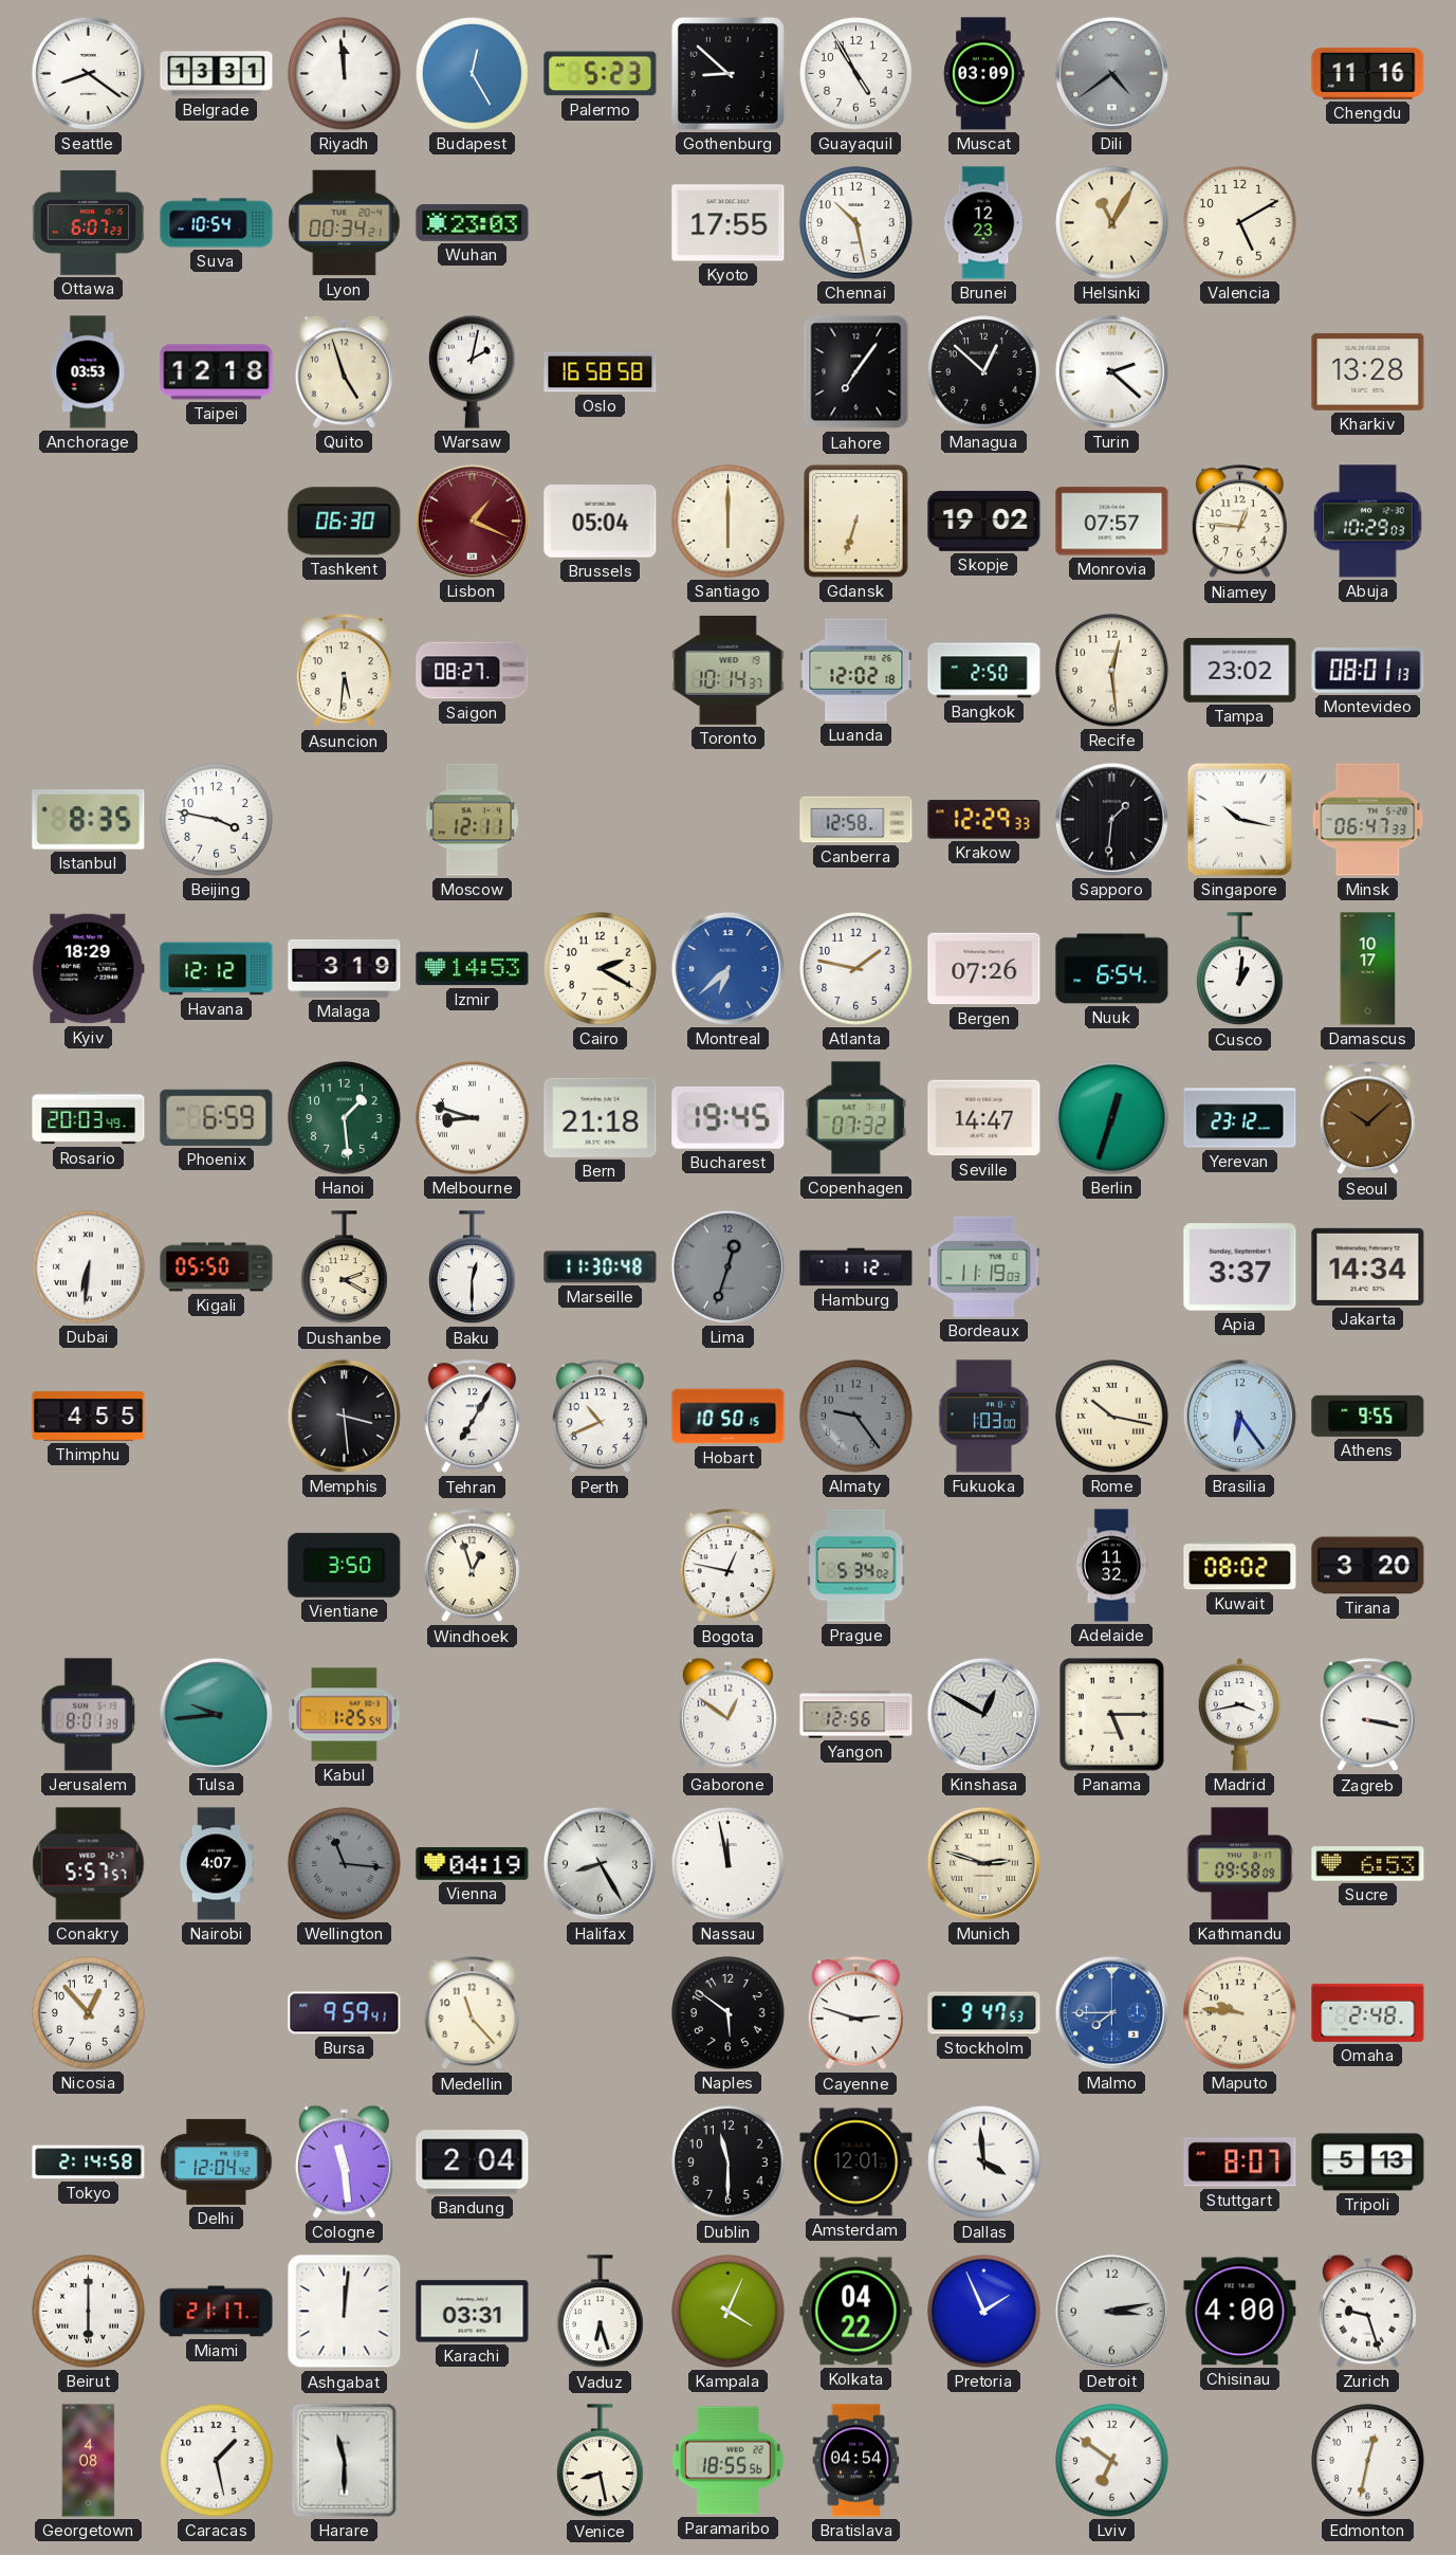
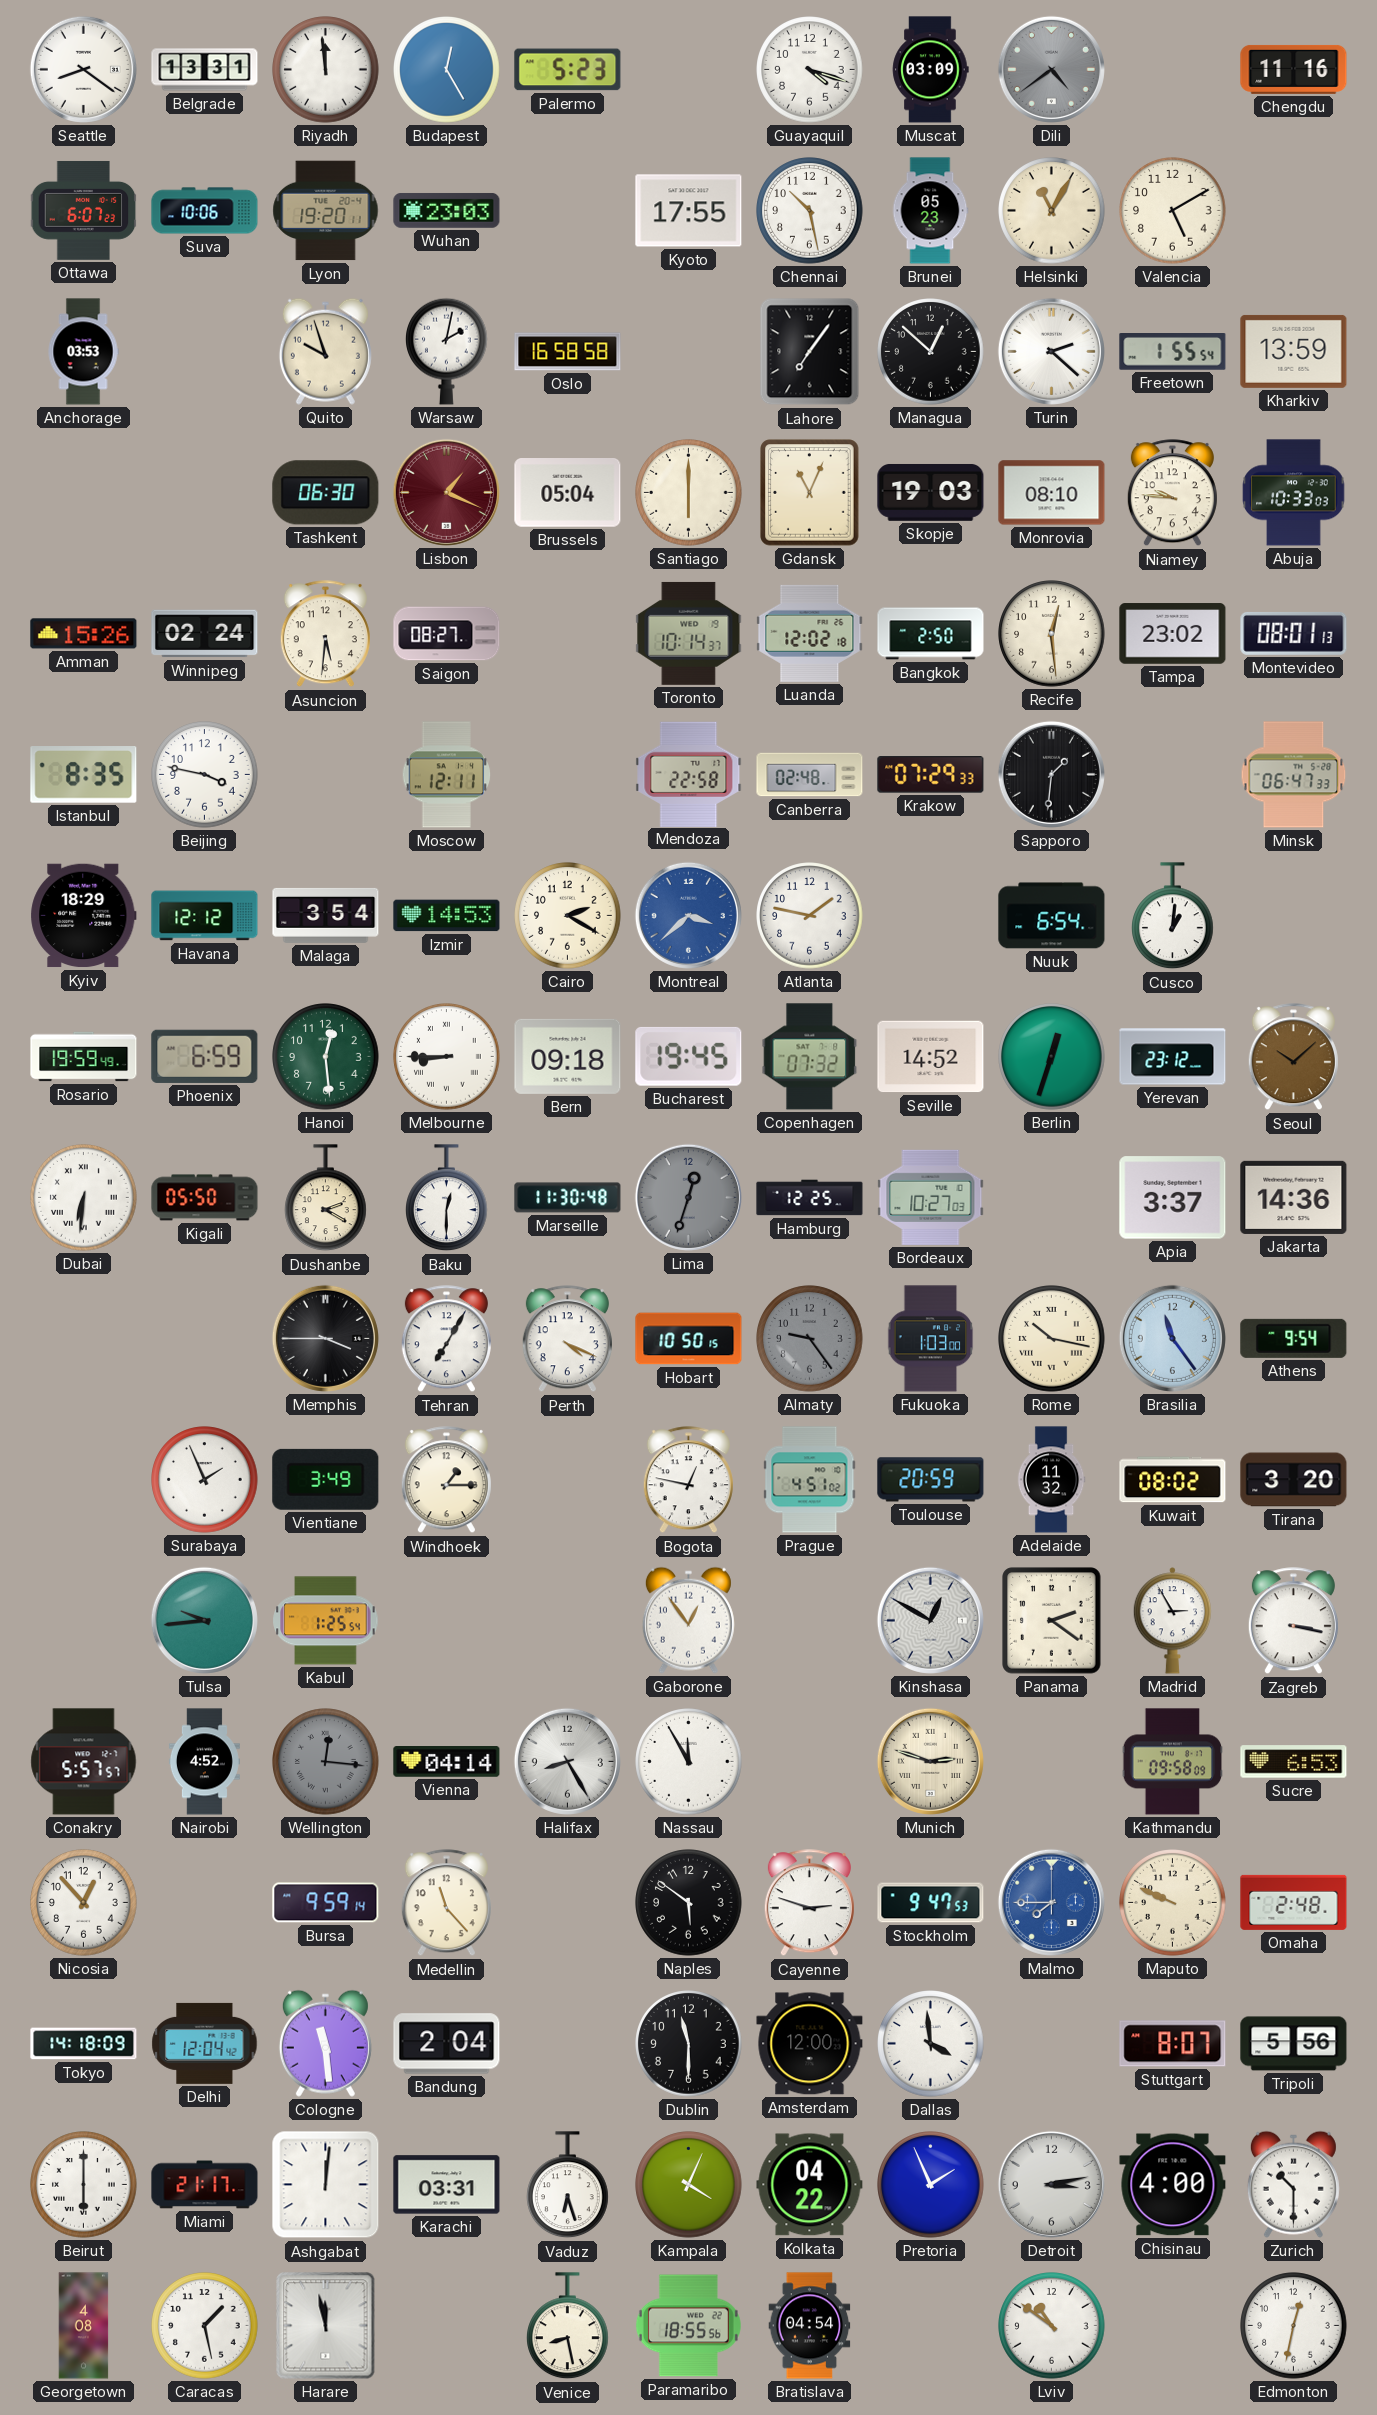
Gothenburg: 8:52 -> none (727, 73)
Guayaquil: 4:55 -> 4:18 (810, 70)
Suva: 10:54 -> 10:06 (205, 211)
Lyon: 00:34 -> 19:20 (326, 211)
Brunei: 12:23 -> 05:23 (930, 211)
Taipei: 12:18 -> none (217, 372)
Quito: 4:57 -> 9:57 (325, 351)
Freetown: none -> 1:55 (1173, 352)
Kharkiv: 13:28 -> 13:59 (1294, 351)
Gdansk: 6:33 -> 11:04 (810, 493)
Skopje: 19:02 -> 19:03 (931, 492)
Monrovia: 07:57 -> 08:10 (1052, 493)
Niamey: 12:46 -> 9:46 (1172, 493)
Abuja: 10:29 -> 10:33 (1294, 493)
Amman: none -> 15:26 (84, 634)
Winnipeg: none -> 02:24 (205, 634)
Mendoza: none -> 22:58 (689, 774)
Canberra: 12:58 -> 02:48 (810, 775)
Krakow: 12:29 -> 07:29 (931, 775)
Singapore: 10:17 -> none (1239, 819)
Malaga: 3:19 -> 3:54 (326, 915)
Montreal: 6:38 -> 3:38 (688, 915)
Bergen: 07:26 -> none (984, 969)
Damascus: 10:17 -> none (1368, 969)
Rosario: 20:03 -> 19:59 (84, 1057)
Hanoi: 1:29 -> 12:29 (326, 1057)
Melbourne: 8:48 -> 8:45 (447, 1057)
Bern: 21:18 -> 09:18 (568, 1056)
Seville: 14:47 -> 14:52 (931, 1057)
Hamburg: 1:12 -> 12:25 (810, 1198)
Bordeaux: 11:19 -> 10:27 (931, 1197)
Jakarta: 14:34 -> 14:36 (1294, 1197)
Thimphu: 4:55 -> none (89, 1417)
Memphis: 3:29 -> 3:45 (325, 1338)
Perth: 10:41 -> 4:19 (567, 1339)
Brasilia: 6:24 -> 11:24 (1172, 1338)
Athens: 9:55 -> 9:54 (1294, 1338)
Surabaya: none -> 1:56 (205, 1480)
Vientiane: 3:50 -> 3:49 (326, 1479)
Windhoek: 12:57 -> 1:15 (446, 1480)
Prague: 5:34 -> 4:51 (810, 1480)
Toulouse: none -> 20:59 (931, 1480)
Jerusalem: 8:01 -> none (88, 1715)
Gaborone: 12:51 -> 12:54 (688, 1620)
Yangon: 12:56 -> none (856, 1715)
Panama: 5:15 -> 2:21 (1052, 1621)
Madrid: 3:43 -> 2:55 (1173, 1621)
Nairobi: 4:07 -> 4:52 (204, 1762)
Wellington: 11:16 -> 12:16 (326, 1762)
Vienna: 04:19 -> 04:14 (447, 1762)
Nassau: 11:58 -> 11:55 (689, 1762)
Bursa: 9:59:41 -> 9:59:14 (326, 1903)
Maputo: 9:46 -> 9:49 (1173, 1903)
Tokyo: 2:14 -> 14:18 (84, 2044)
Amsterdam: 12:01 -> 12:00 (810, 2044)
Tripoli: 5:13 -> 5:56 (1294, 2044)
Zurich: 9:27 -> 10:30 (1293, 2184)
Harare: 11:30 -> 11:58 (326, 2326)
Lviv: 6:51 -> 10:51 (1052, 2326)
